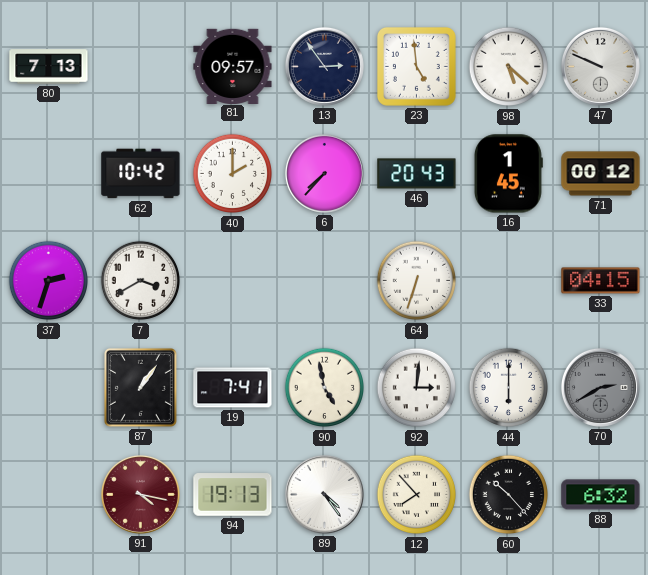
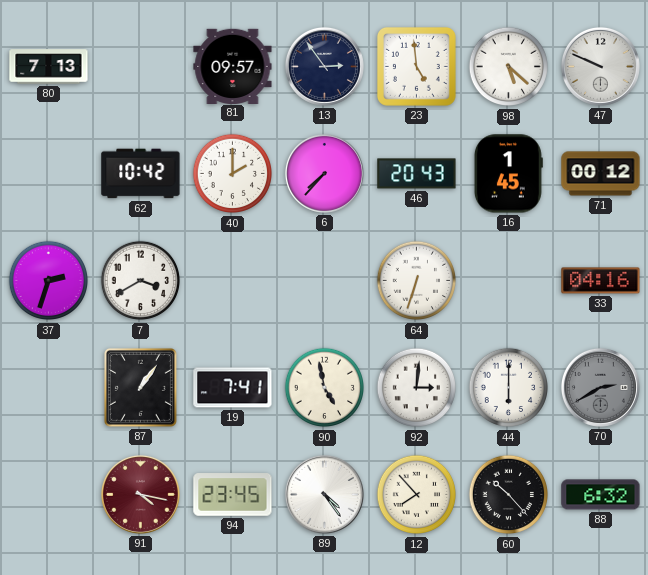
33: 04:15 -> 04:16 (601, 281)
94: 19:13 -> 23:45 (233, 495)
